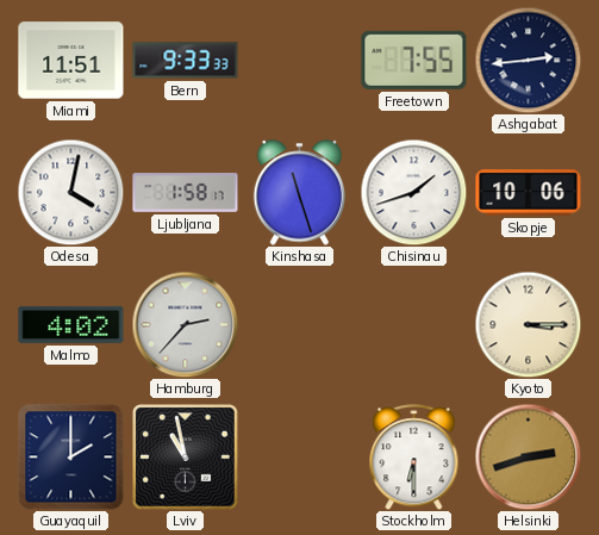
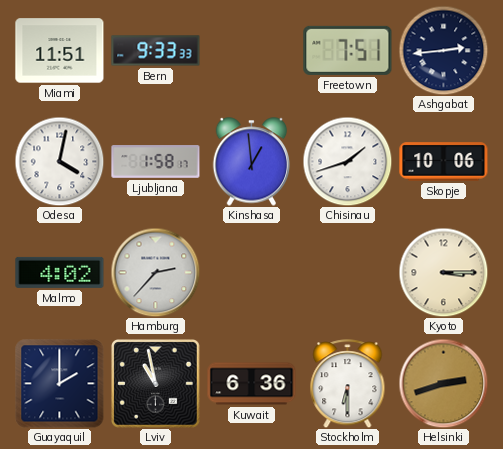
Freetown: 7:55 -> 7:51 (348, 50)
Kinshasa: 11:27 -> 12:59 (252, 162)
Kuwait: none -> 6:36 (252, 384)
